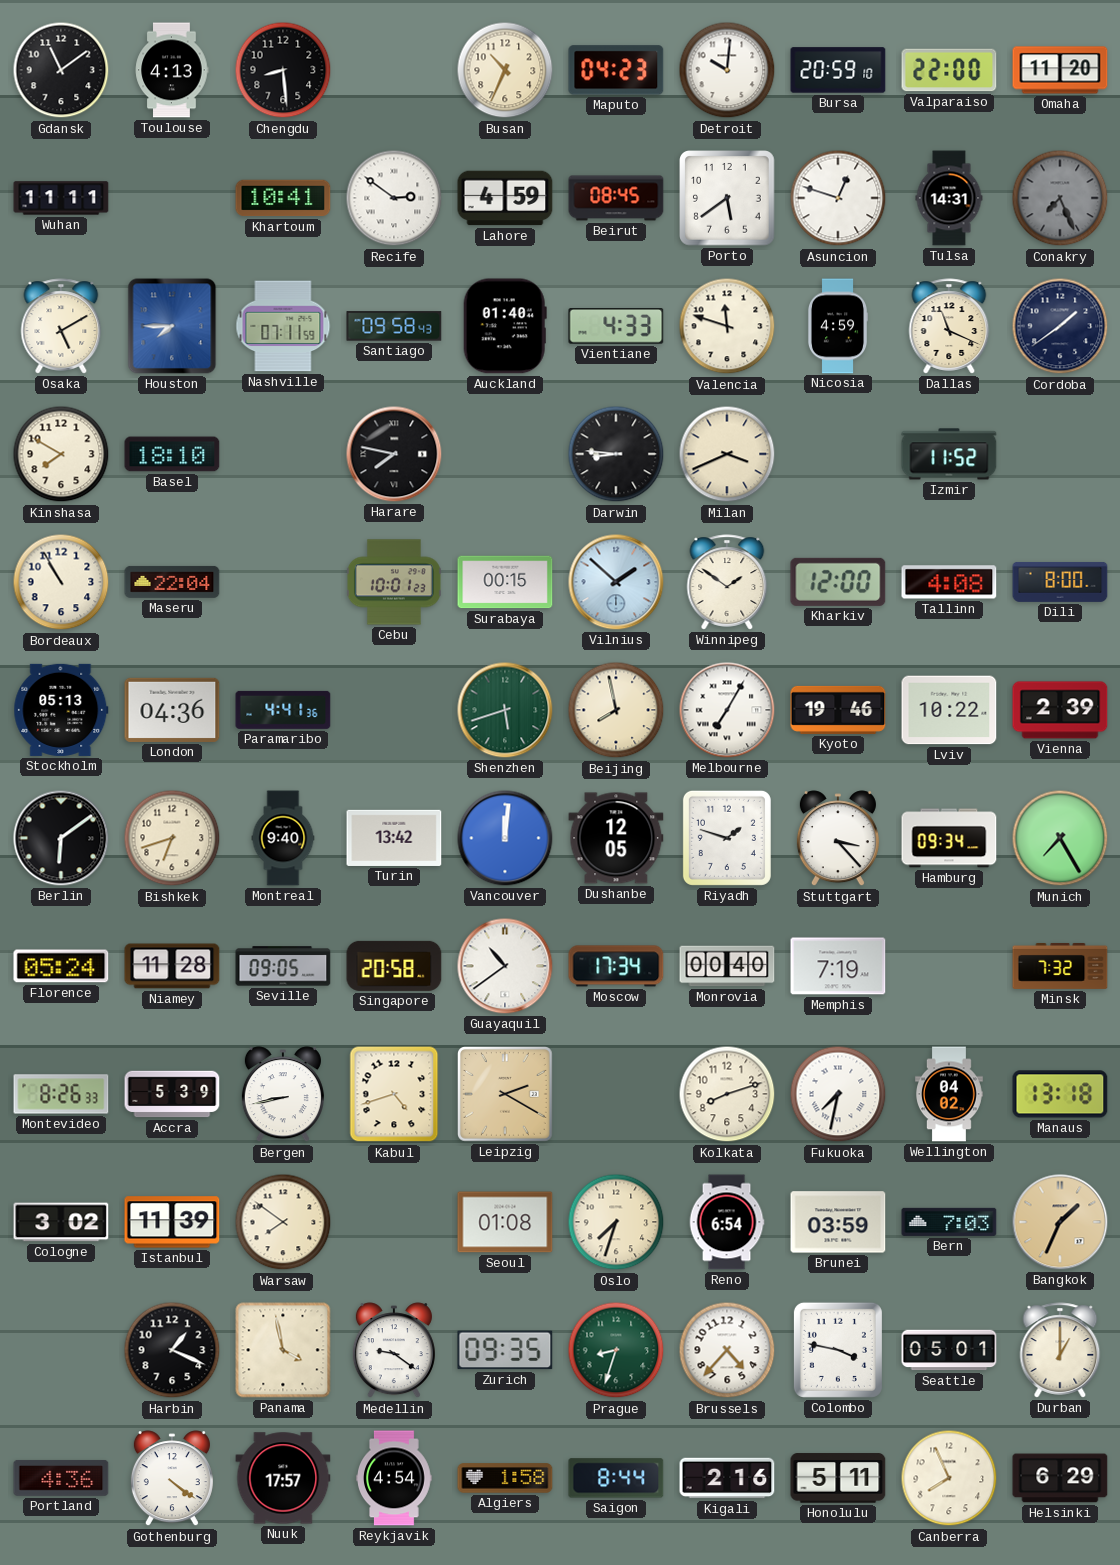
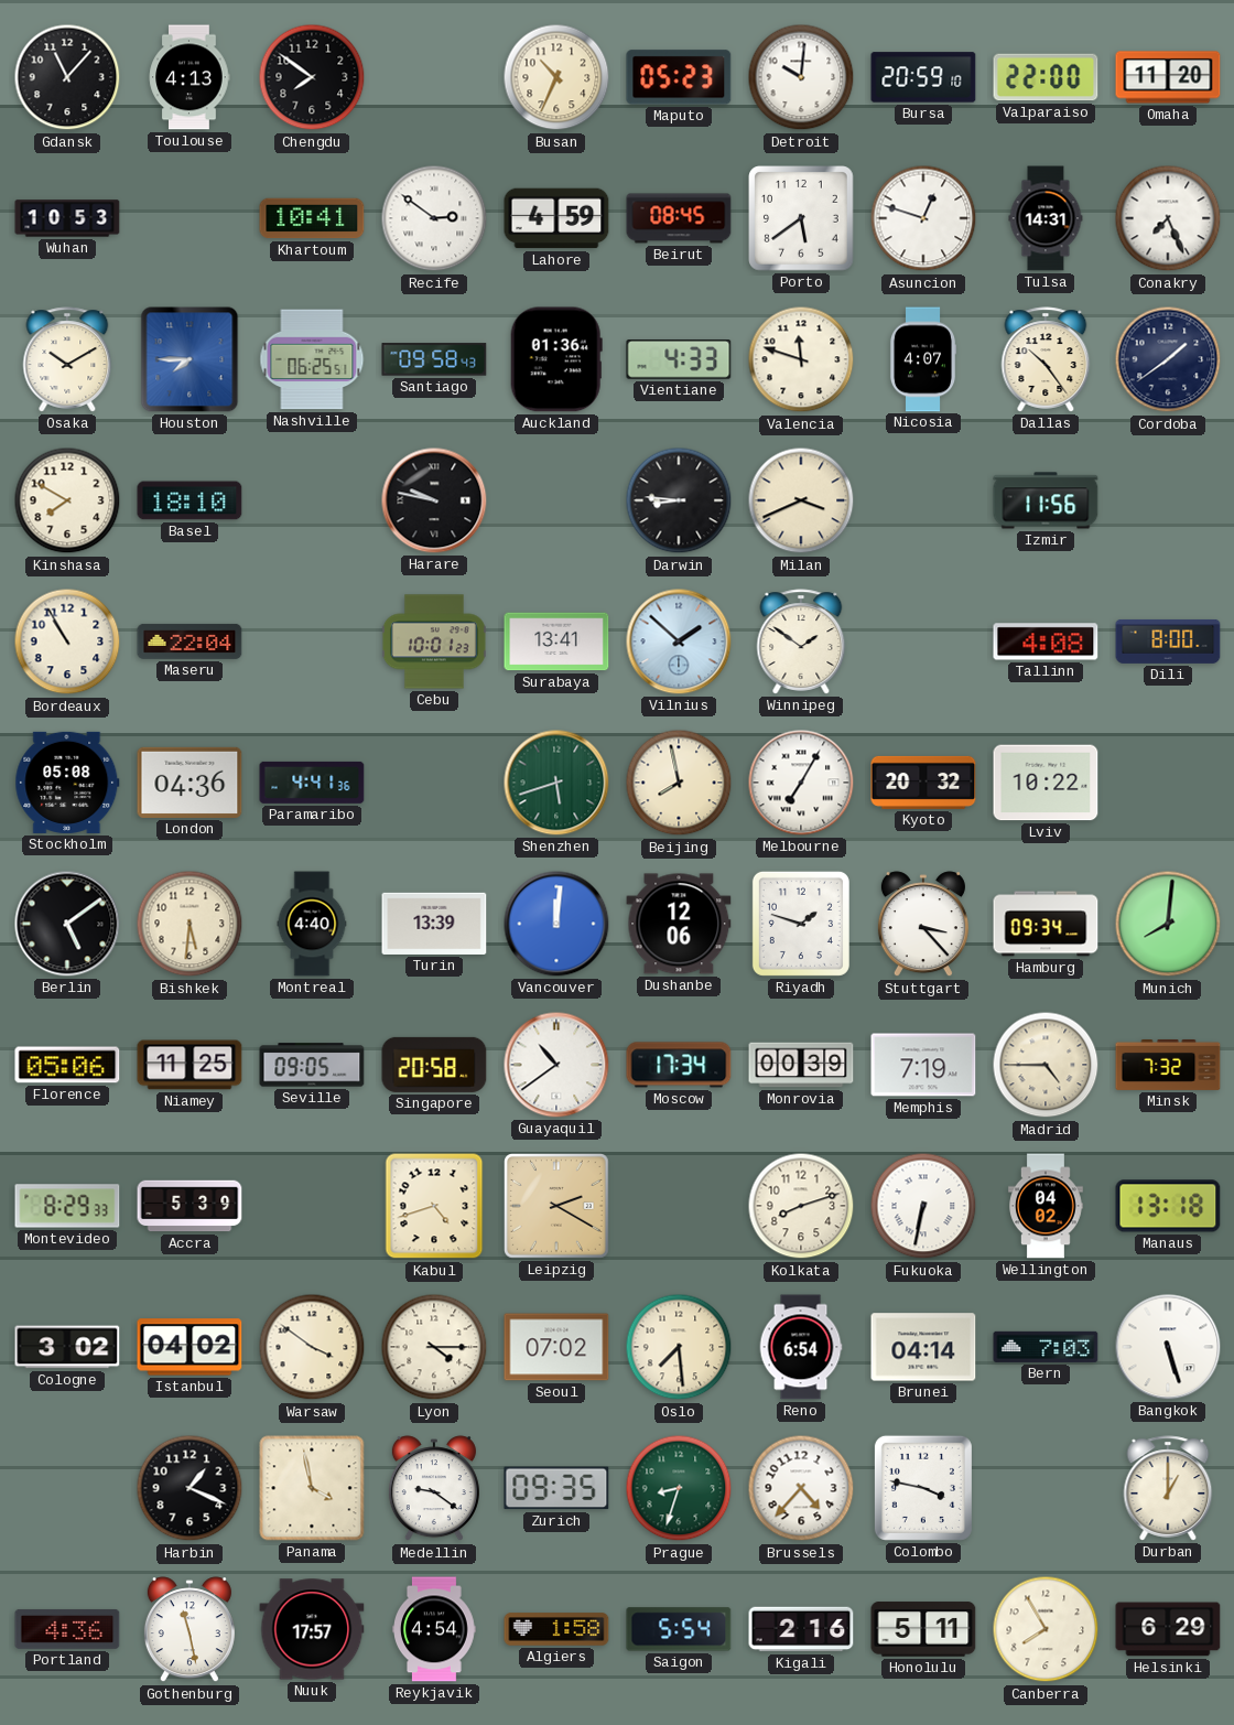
Gdansk: 11:09 -> 11:07 (67, 77)
Chengdu: 8:29 -> 7:51 (312, 77)
Maputo: 04:23 -> 05:23 (679, 77)
Wuhan: 11:11 -> 10:53 (67, 218)
Conakry dial: grey -> white (1168, 218)
Osaka: 5:10 -> 10:10 (67, 359)
Nashville: 07:11 -> 06:25 (312, 359)
Auckland: 01:40 -> 01:36 (556, 359)
Nicosia: 4:59 -> 4:07 (922, 359)
Dallas: 11:19 -> 10:24 (1046, 359)
Harare: 7:47 -> 9:47 (434, 500)
Izmir: 11:52 -> 11:56 (1046, 500)
Surabaya: 00:15 -> 13:41 (556, 642)
Kharkiv: 12:00 -> none (838, 582)
Stockholm: 05:13 -> 05:08 (67, 783)
Kyoto: 19:46 -> 20:32 (923, 783)
Vienna: 2:39 -> none (1060, 710)
Berlin: 6:09 -> 5:09 (67, 924)
Bishkek: 6:42 -> 5:31 (190, 924)
Montreal: 9:40 -> 4:40 (312, 924)
Turin: 13:42 -> 13:39 (434, 924)
Dushanbe: 12:05 -> 12:06 (679, 924)
Munich: 7:25 -> 8:01 (1168, 924)
Florence: 05:24 -> 05:06 (67, 1065)
Niamey: 11:28 -> 11:25 (190, 1065)
Monrovia: 00:40 -> 00:39 (801, 1065)
Madrid: none -> 4:45 (1046, 1065)
Montevideo: 8:26 -> 8:29 (67, 1206)
Bergen: 8:43 -> none (283, 1095)
Fukuoka: 7:32 -> 6:32 (923, 1206)
Istanbul: 11:39 -> 04:02 (190, 1347)
Warsaw: 7:51 -> 3:51 (312, 1347)
Lyon: none -> 4:15 (434, 1347)
Seoul: 01:08 -> 07:02 (556, 1347)
Oslo: 7:33 -> 7:29 (679, 1347)
Brunei: 03:59 -> 04:14 (923, 1347)
Bangkok: 1:34 -> 5:27 (1168, 1347)
Bangkok dial: champagne -> white (1168, 1347)
Seattle: 05:01 -> none (949, 1350)
Gothenburg: 4:21 -> 11:28 (190, 1630)
Saigon: 8:44 -> 5:54 (679, 1629)
Canberra: 7:56 -> 7:55 (1046, 1629)
